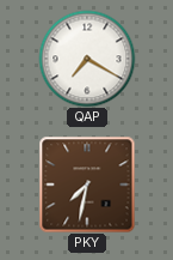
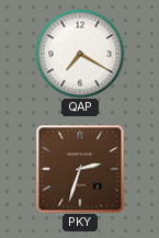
PKY: 7:32 -> 2:33 (80, 169)
